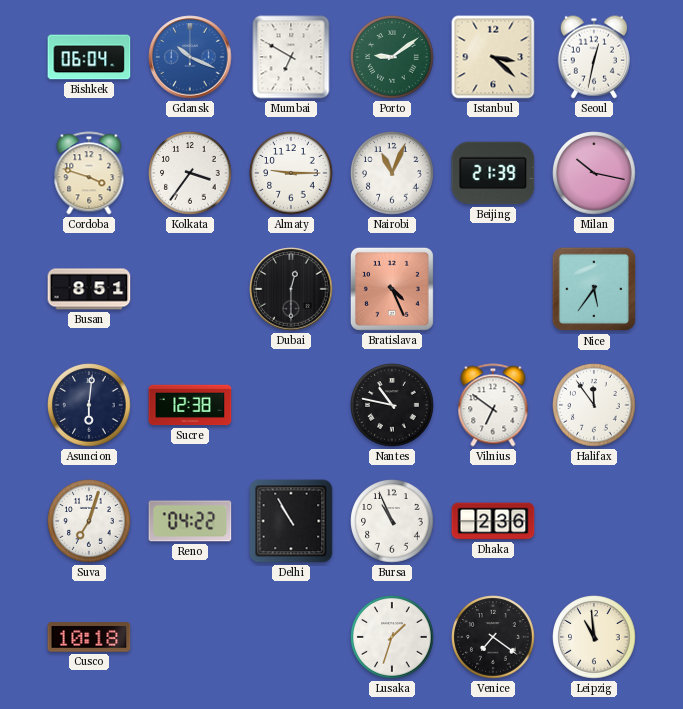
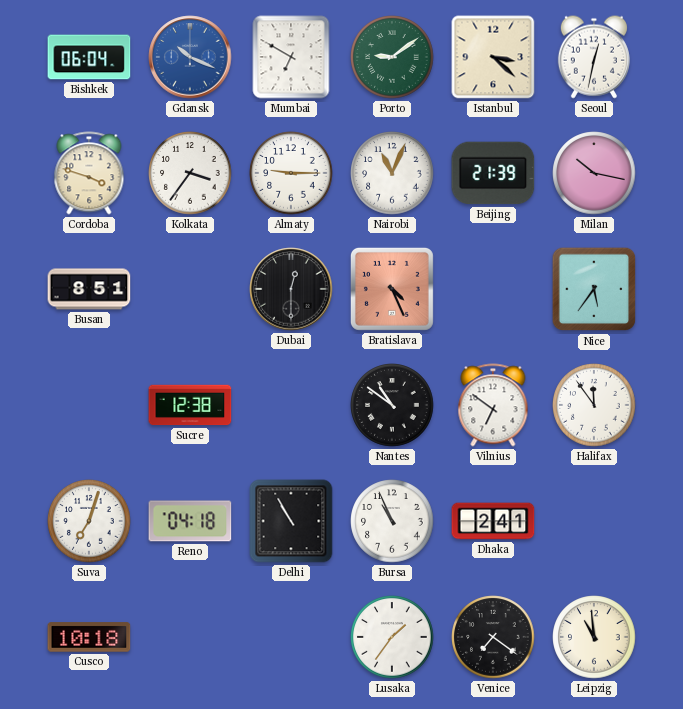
Asuncion: 6:01 -> none (89, 405)
Nantes: 10:47 -> 10:51 (392, 405)
Reno: 04:22 -> 04:18 (190, 521)
Dhaka: 2:36 -> 2:41 (493, 521)
Lusaka: 1:33 -> 1:36 (392, 637)
